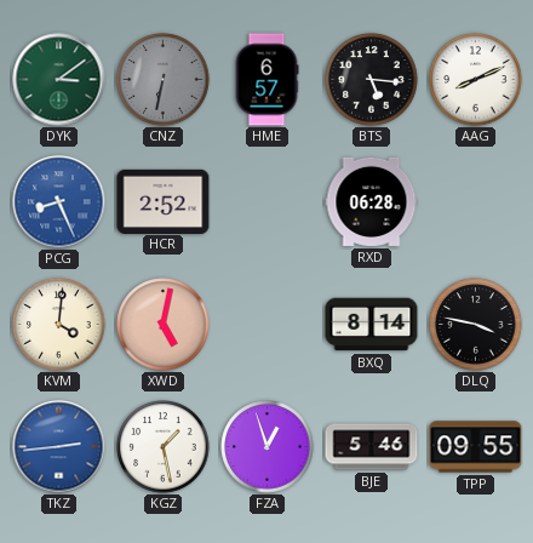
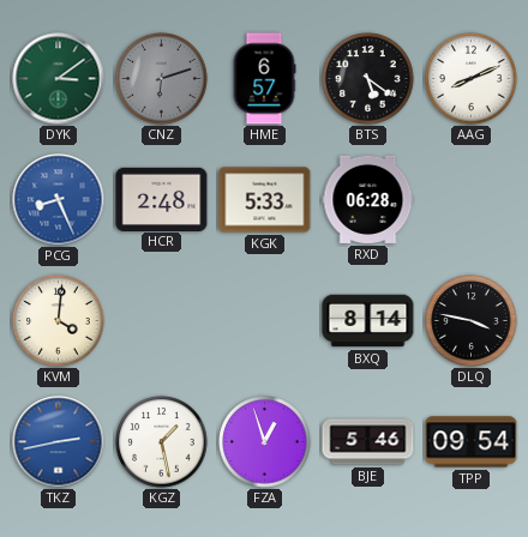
CNZ: 6:32 -> 6:12 (162, 79)
BTS: 5:16 -> 5:21 (368, 79)
HCR: 2:52 -> 2:48 (162, 199)
KGK: none -> 5:33 (265, 200)
XWD: 5:02 -> none (164, 325)
TKZ: 2:44 -> 2:43 (59, 442)
TPP: 09:55 -> 09:54 (472, 442)
